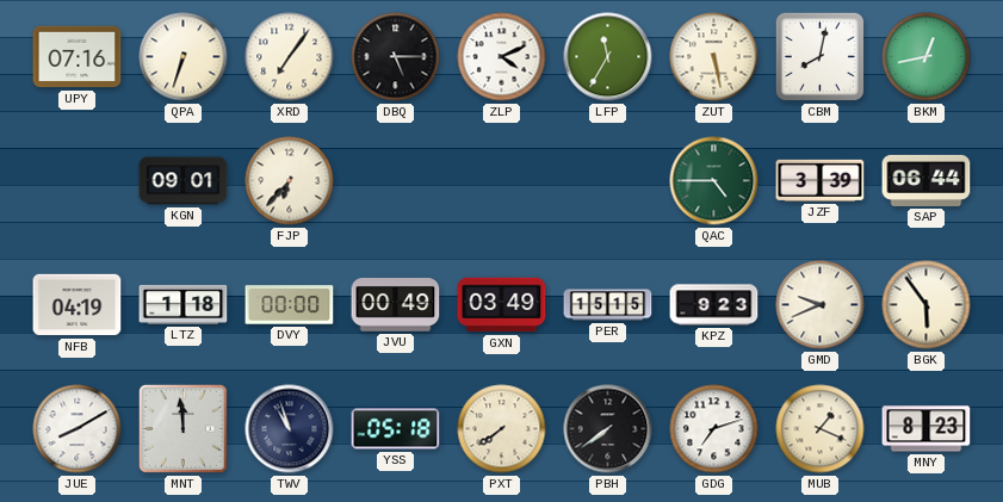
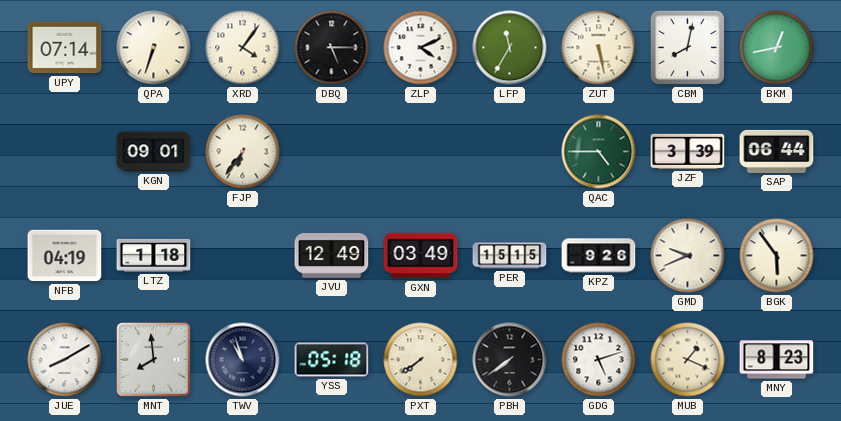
UPY: 07:16 -> 07:14 (65, 48)
XRD: 7:06 -> 4:06 (243, 48)
FJP: 6:37 -> 6:36 (243, 152)
DVY: 00:00 -> none (290, 305)
JVU: 00:49 -> 12:49 (332, 256)
KPZ: 9:23 -> 9:26 (599, 256)
MNT: 11:59 -> 7:59 (153, 359)
GDG: 7:12 -> 5:12 (599, 360)
